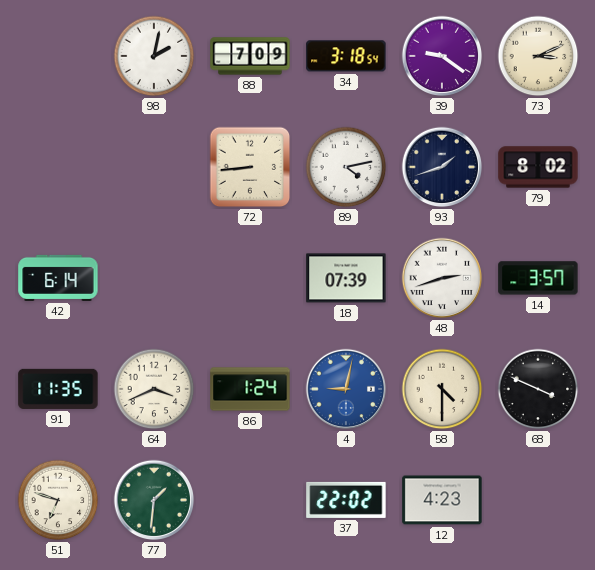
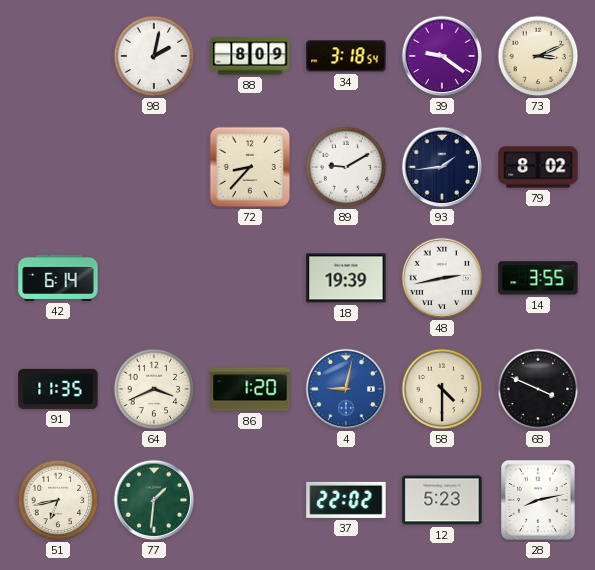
88: 7:09 -> 8:09 (250, 56)
72: 8:44 -> 8:37 (250, 167)
89: 4:13 -> 9:10 (346, 167)
93: 1:42 -> 1:44 (442, 167)
18: 07:39 -> 19:39 (346, 278)
48: 2:42 -> 2:43 (442, 278)
14: 3:57 -> 3:55 (538, 278)
86: 1:24 -> 1:20 (250, 389)
51: 6:48 -> 6:43 (58, 500)
12: 4:23 -> 5:23 (442, 500)
28: none -> 8:13 (539, 501)
